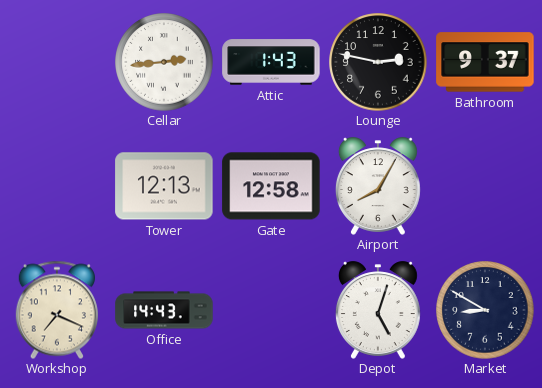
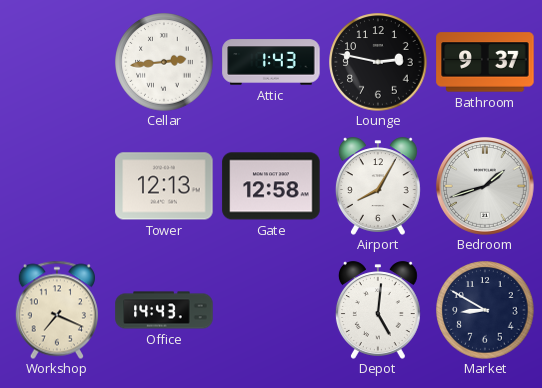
Bedroom: none -> 1:42 (485, 186)
Depot: 5:03 -> 5:01 (378, 310)
